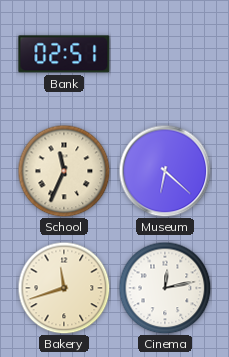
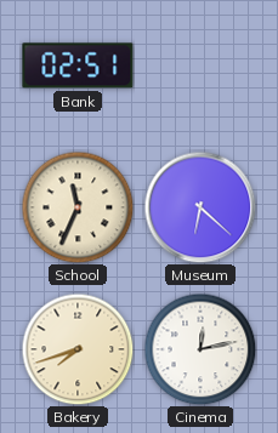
Bakery: 11:42 -> 7:42 (78, 349)
